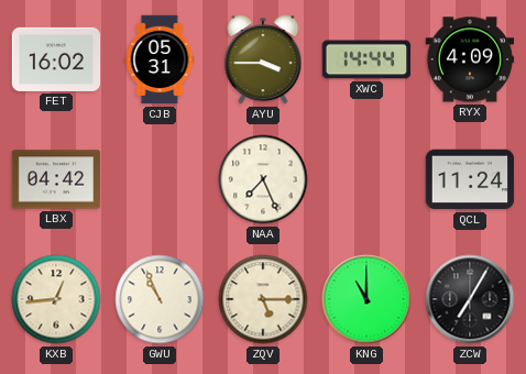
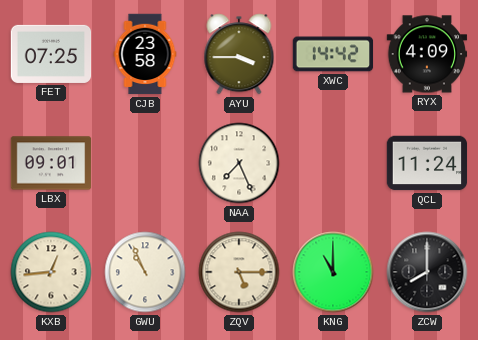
FET: 16:02 -> 07:25 (51, 54)
CJB: 05:31 -> 23:58 (145, 54)
XWC: 14:44 -> 14:42 (333, 54)
LBX: 04:42 -> 09:01 (51, 163)
ZCW: 7:05 -> 8:00 (427, 272)
